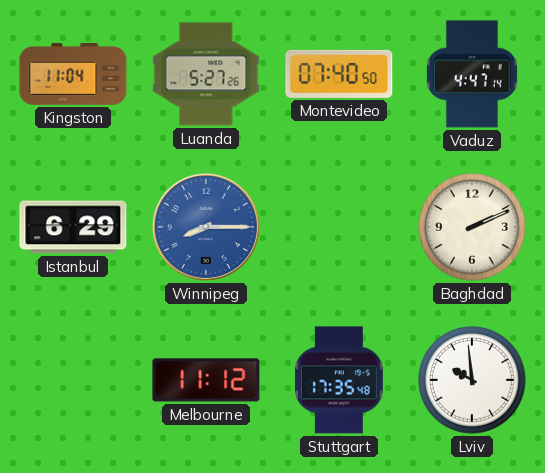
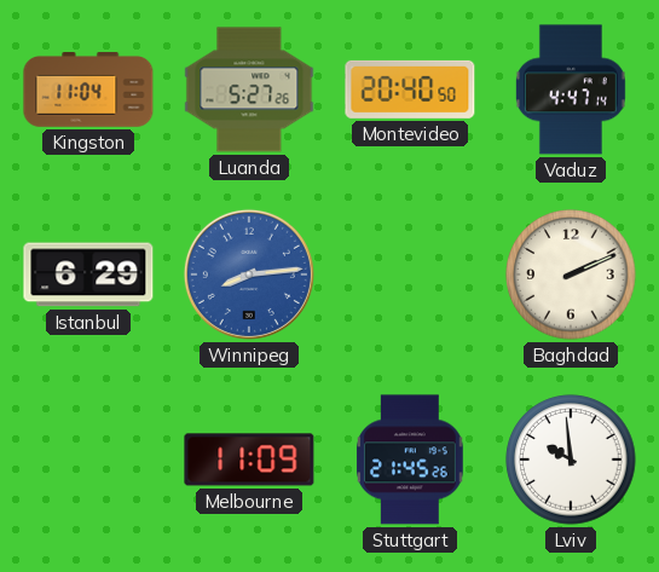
Montevideo: 07:40 -> 20:40 (410, 89)
Winnipeg: 8:15 -> 8:14 (249, 275)
Melbourne: 11:12 -> 11:09 (249, 460)
Stuttgart: 17:35 -> 21:45 (411, 460)
